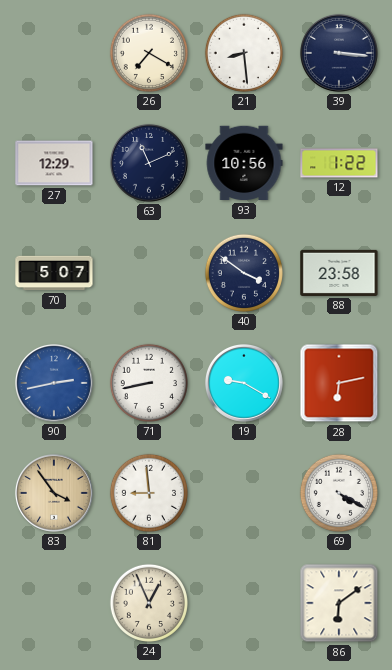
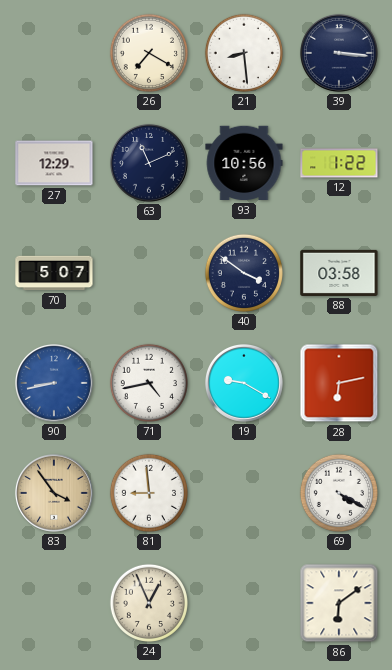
88: 23:58 -> 03:58 (339, 273)
90: 2:43 -> 8:43 (54, 383)
71: 8:43 -> 4:43 (149, 383)
